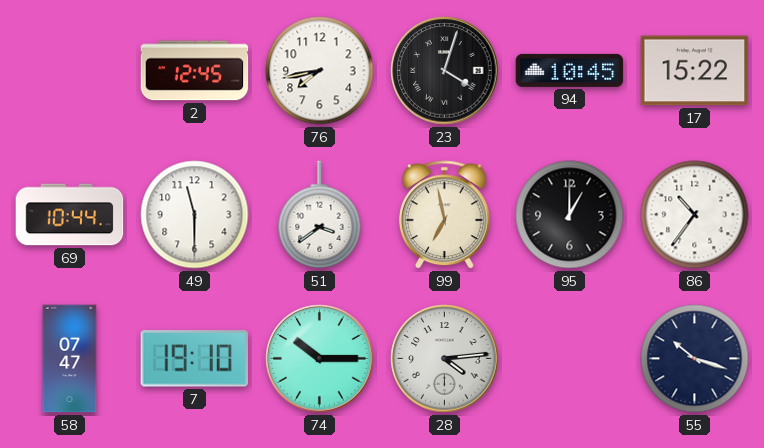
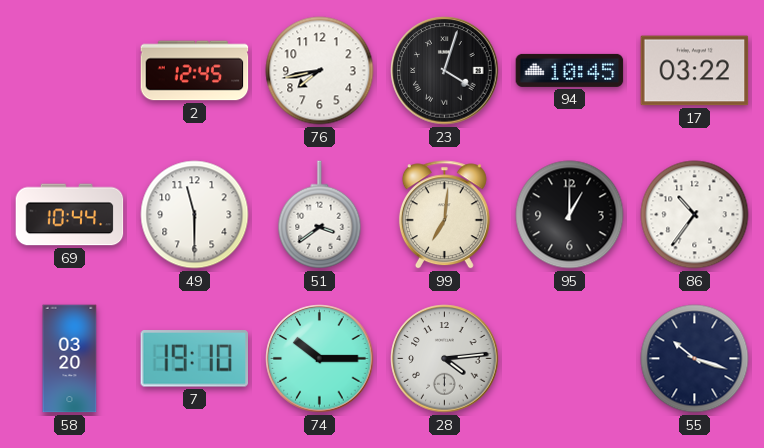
17: 15:22 -> 03:22 (695, 71)
99: 6:58 -> 7:01 (444, 215)
58: 07:47 -> 03:20 (70, 359)
